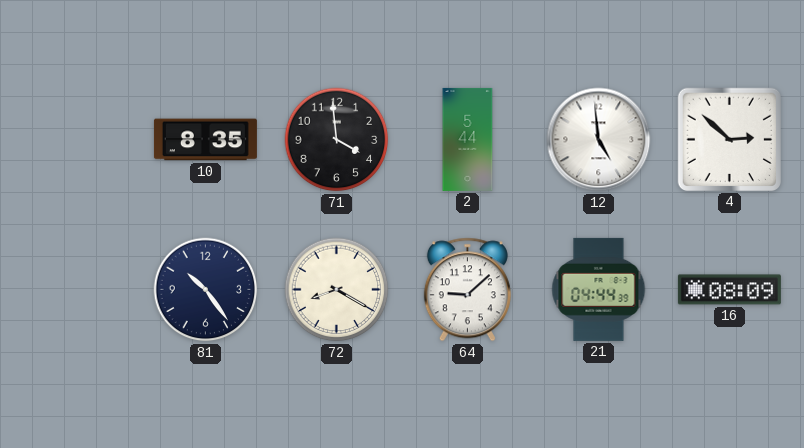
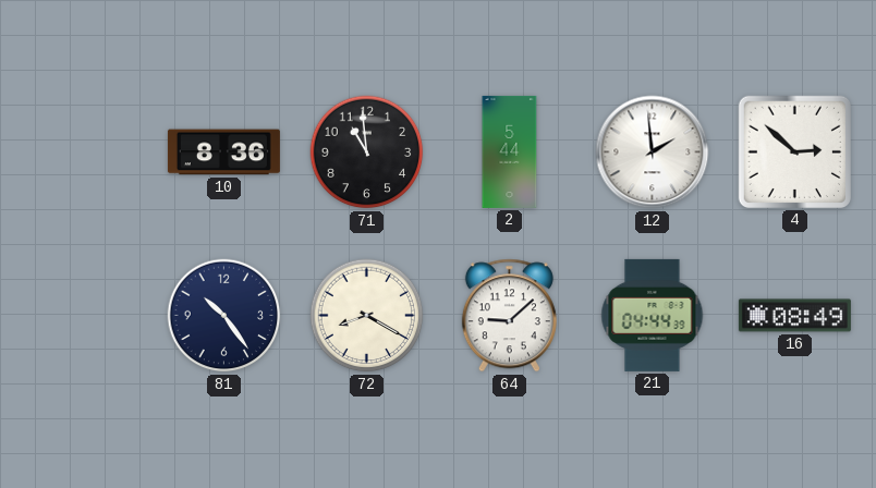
10: 8:35 -> 8:36 (223, 152)
71: 3:59 -> 10:59 (367, 152)
12: 4:59 -> 1:59 (653, 152)
16: 08:09 -> 08:49 (794, 316)
